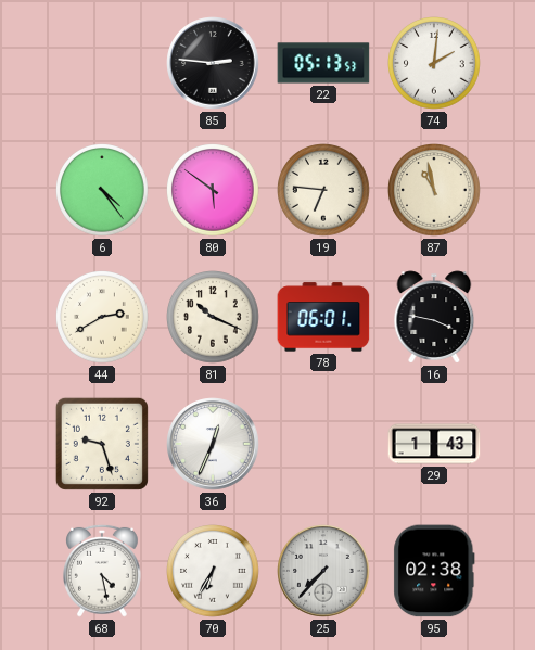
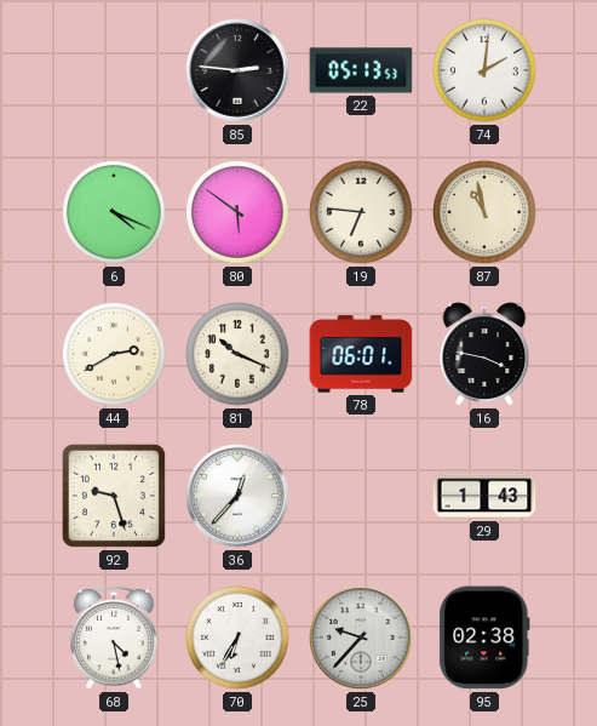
6: 4:24 -> 4:19 (114, 212)
36: 12:34 -> 12:37 (237, 496)
25: 7:37 -> 9:37 (361, 638)
